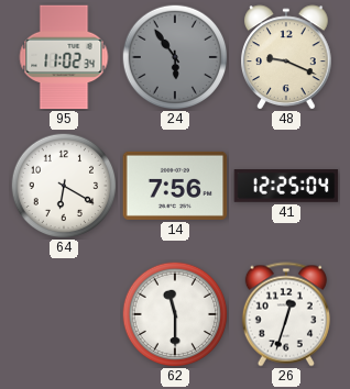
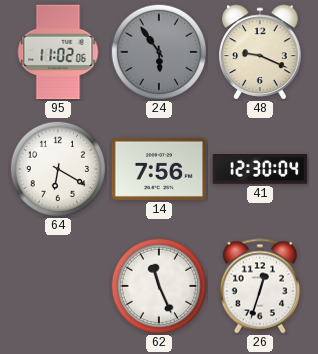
95: 11:02:34 -> 11:02:06 (58, 52)
41: 12:25 -> 12:30 (260, 169)
62: 11:30 -> 11:26 (159, 286)
